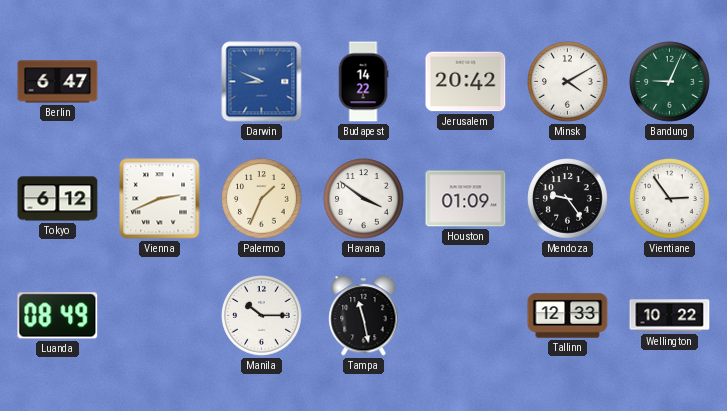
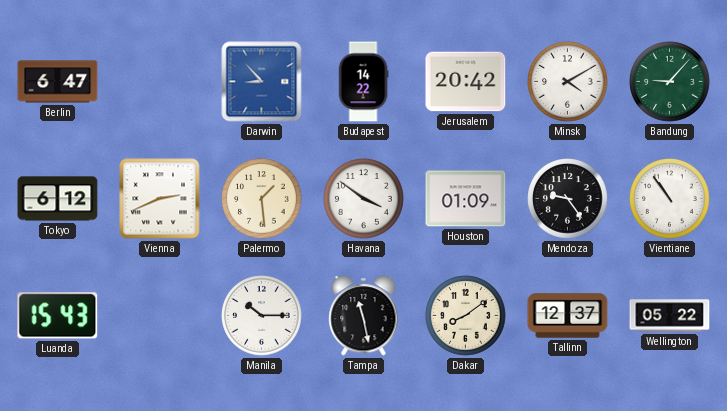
Darwin: 8:49 -> 8:53 (262, 82)
Bandung: 9:04 -> 9:07 (670, 82)
Palermo: 1:34 -> 1:29 (262, 199)
Vientiane: 2:54 -> 10:54 (670, 199)
Luanda: 08:49 -> 15:43 (58, 316)
Dakar: none -> 8:09 (466, 316)
Tallinn: 12:33 -> 12:37 (568, 316)
Wellington: 10:22 -> 05:22 (670, 316)
